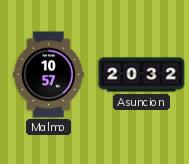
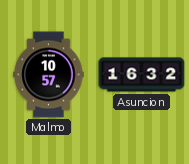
Asuncion: 20:32 -> 16:32 (142, 75)
